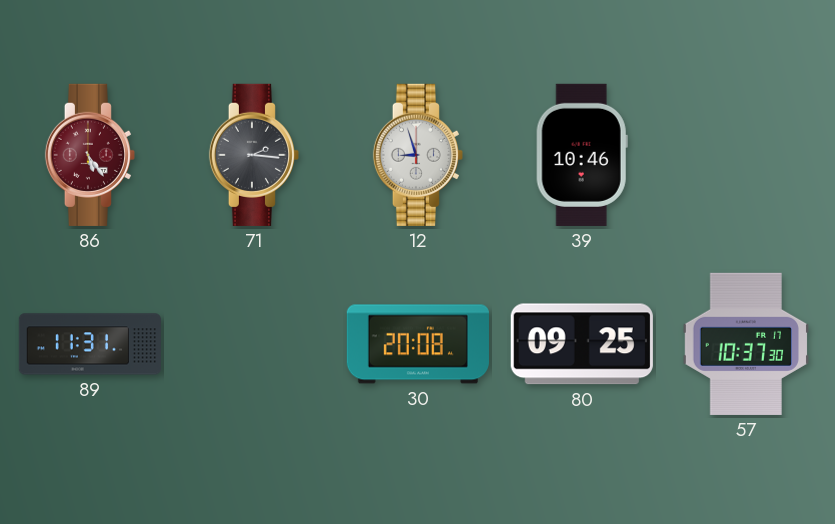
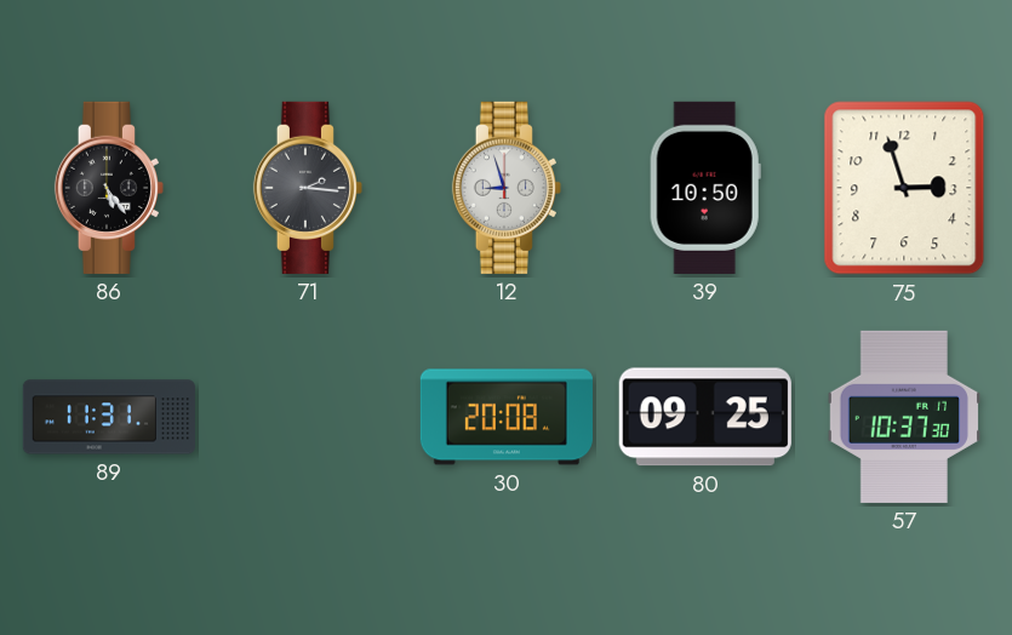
86 dial: burgundy -> black (109, 188)
39: 10:46 -> 10:50 (705, 188)
75: none -> 2:57 (904, 188)
